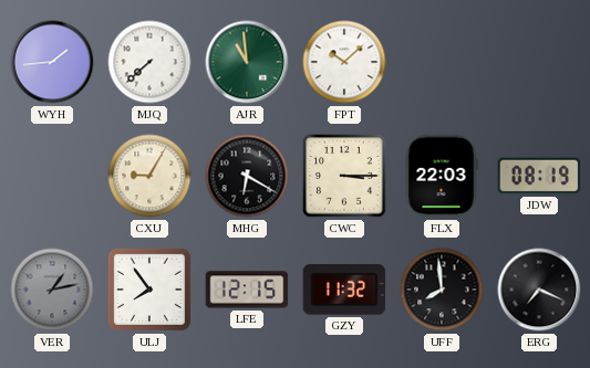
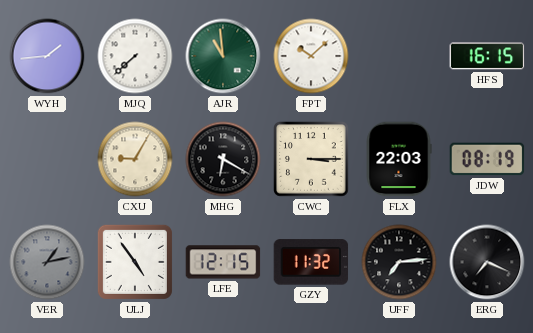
HFS: none -> 16:15 (487, 56)
ULJ: 7:54 -> 4:54 (135, 262)
UFF: 7:59 -> 7:14 (399, 262)
